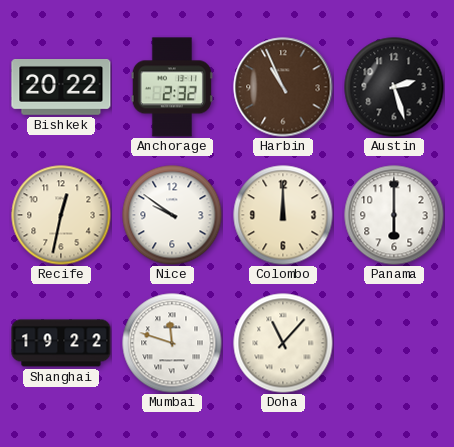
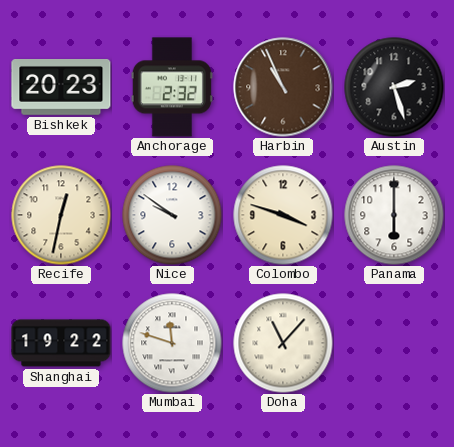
Bishkek: 20:22 -> 20:23 (61, 88)
Colombo: 12:00 -> 3:48 (283, 215)
